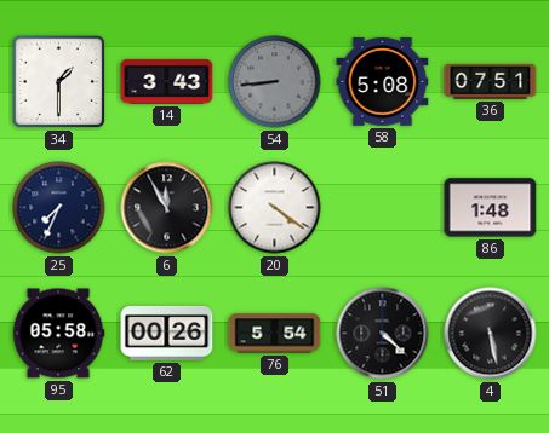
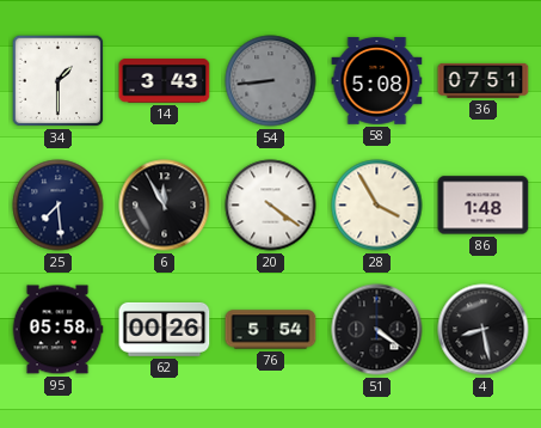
25: 7:34 -> 7:29 (59, 206)
28: none -> 3:55 (377, 206)
51: 4:22 -> 4:21 (377, 330)
4: 5:28 -> 8:28 (484, 330)
